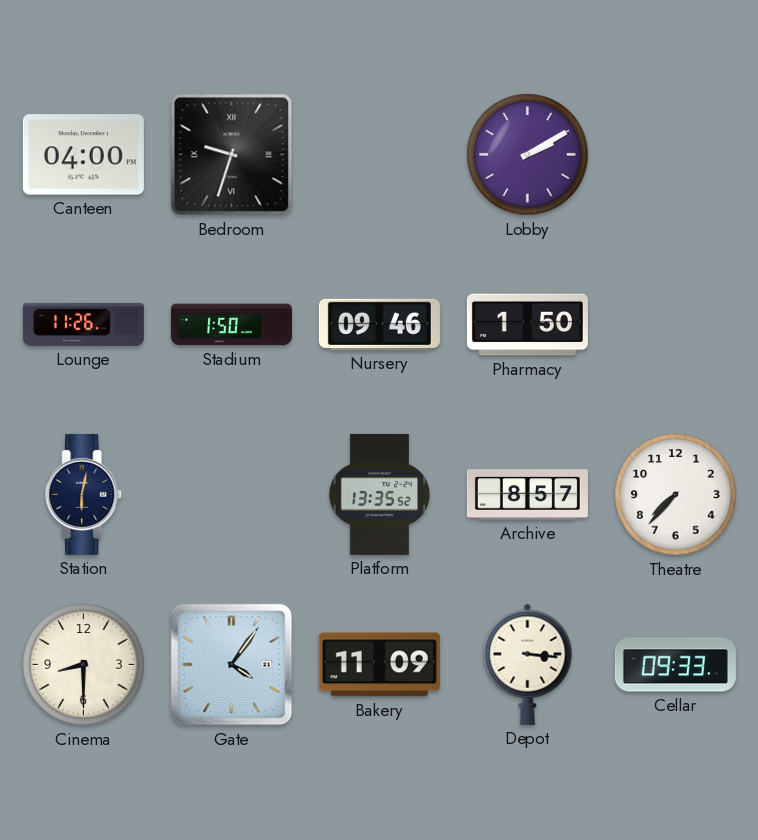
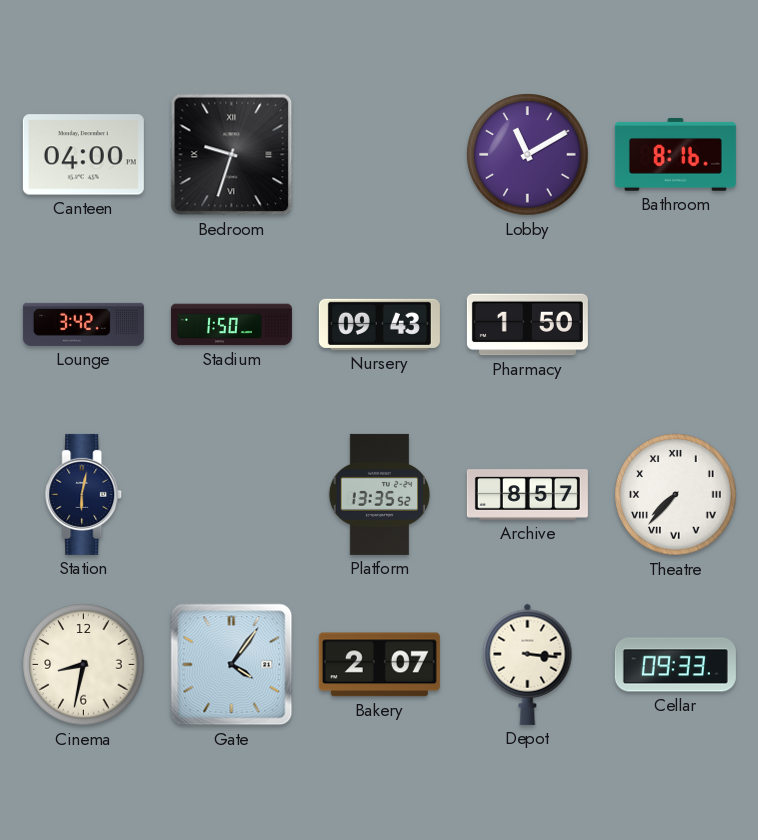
Lobby: 2:10 -> 11:10 (528, 155)
Bathroom: none -> 8:16 (675, 155)
Lounge: 11:26 -> 3:42 (83, 324)
Nursery: 09:46 -> 09:43 (379, 324)
Theatre numerals: Arabic -> Roman (676, 495)
Cinema: 8:30 -> 8:32 (84, 665)
Bakery: 11:09 -> 2:07 (379, 665)
